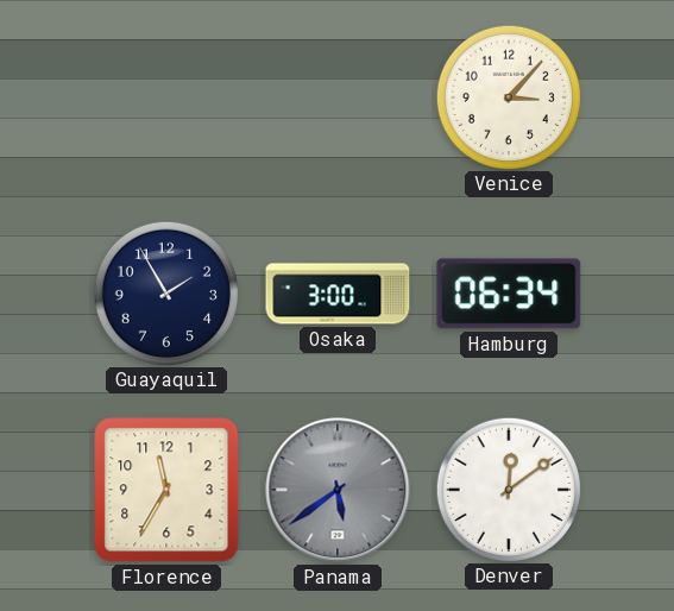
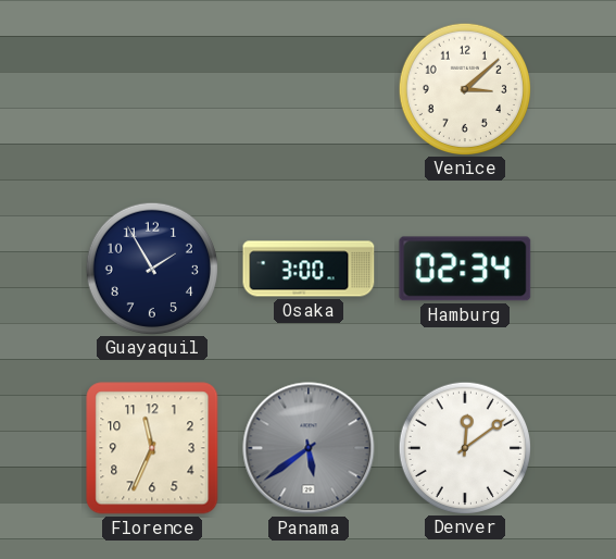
Venice: 3:07 -> 3:08 (464, 88)
Hamburg: 06:34 -> 02:34 (465, 269)
Florence: 11:35 -> 11:34 (152, 448)
